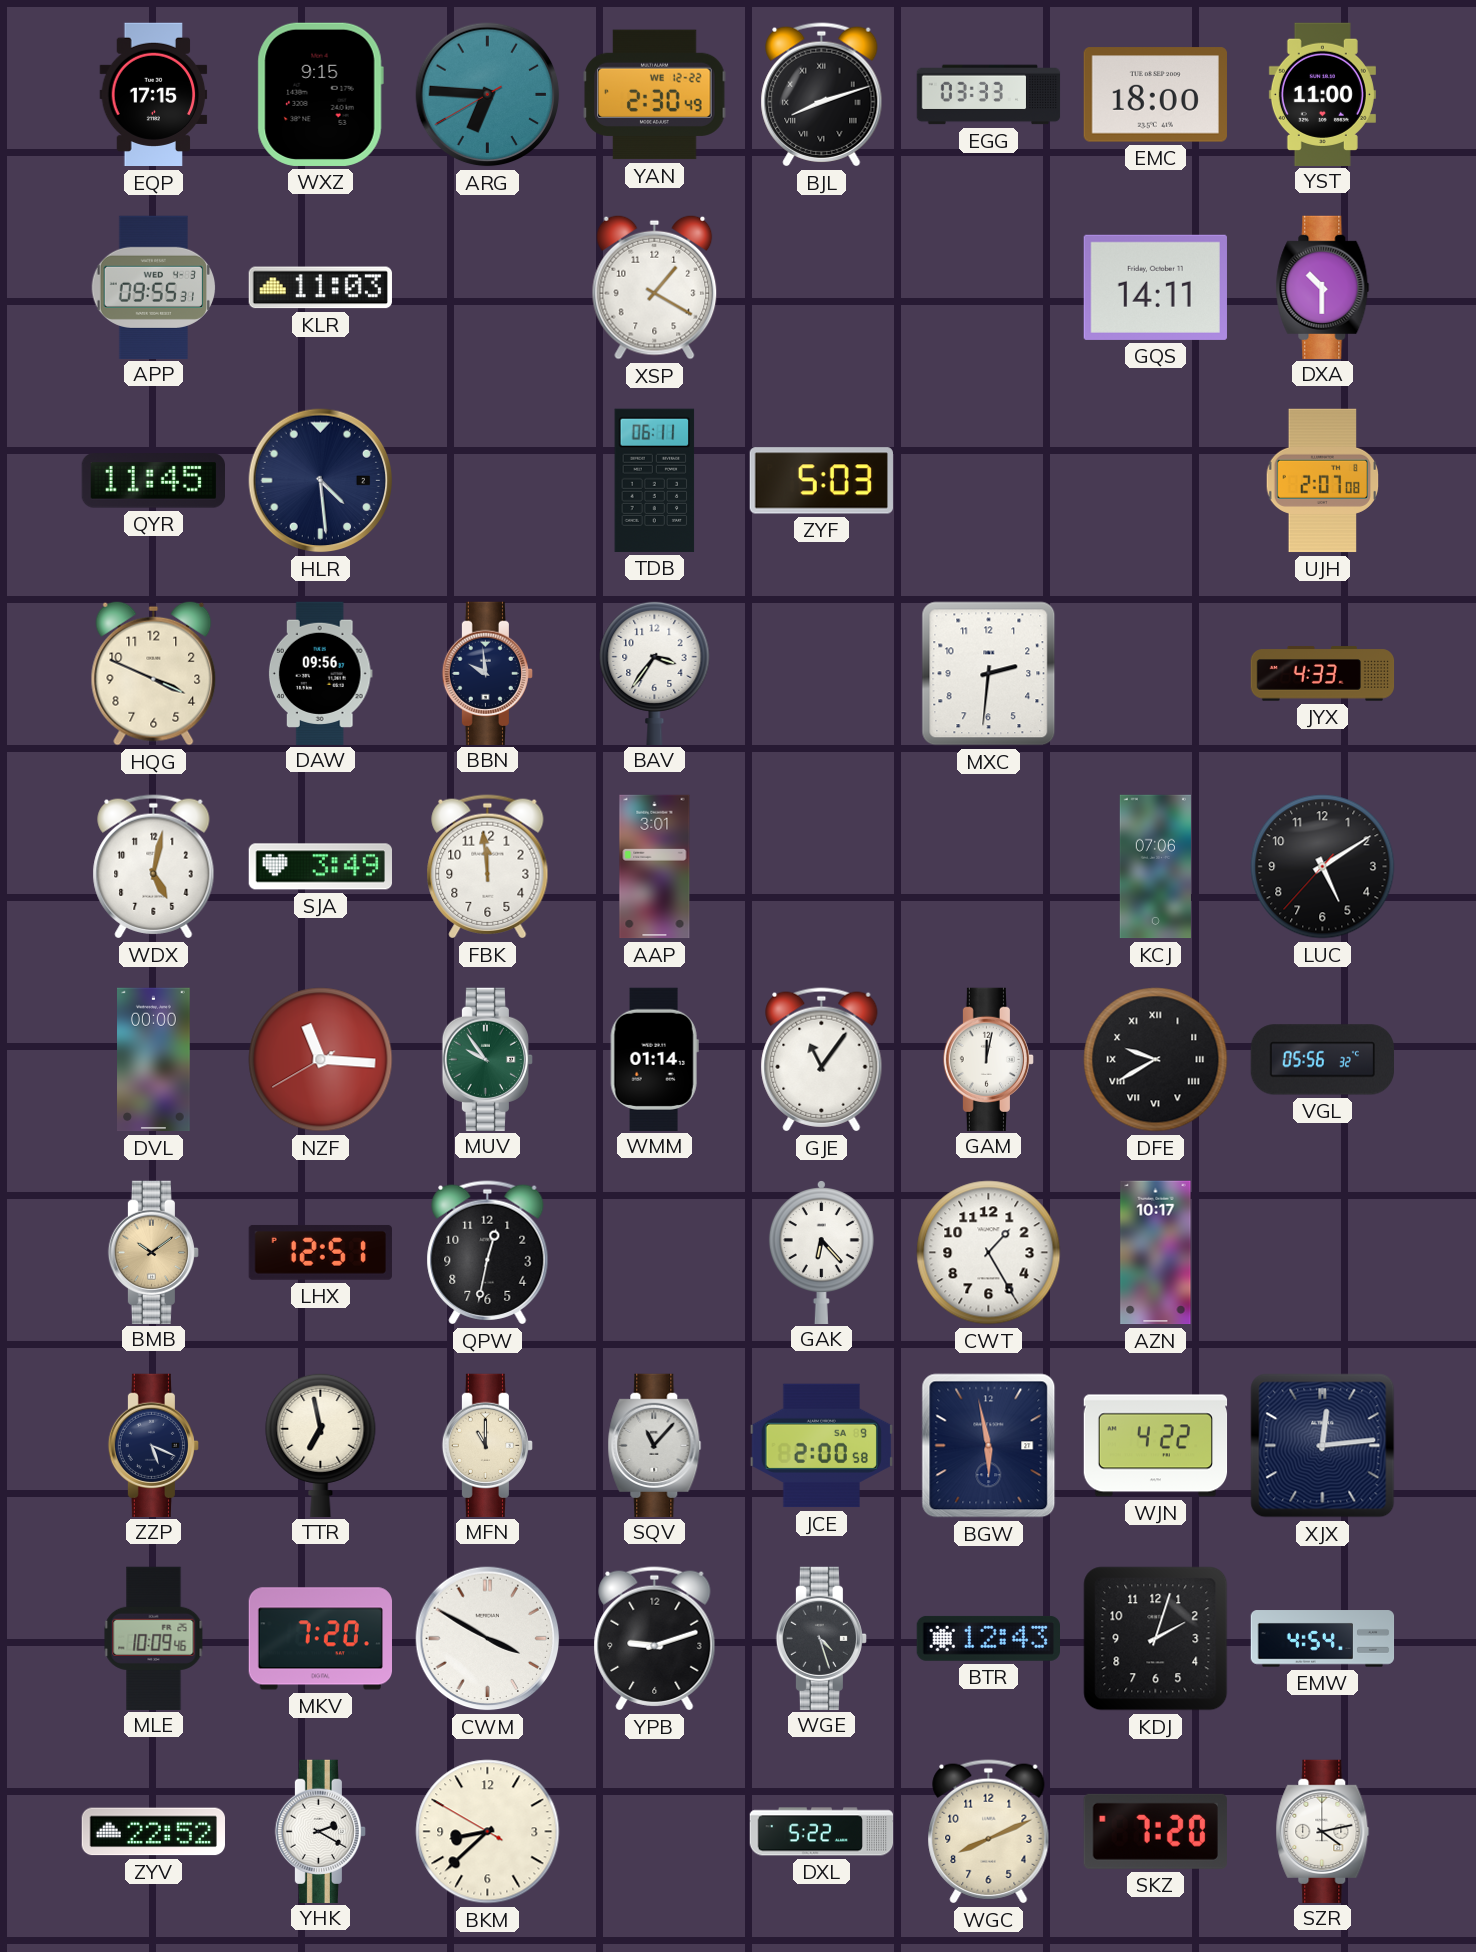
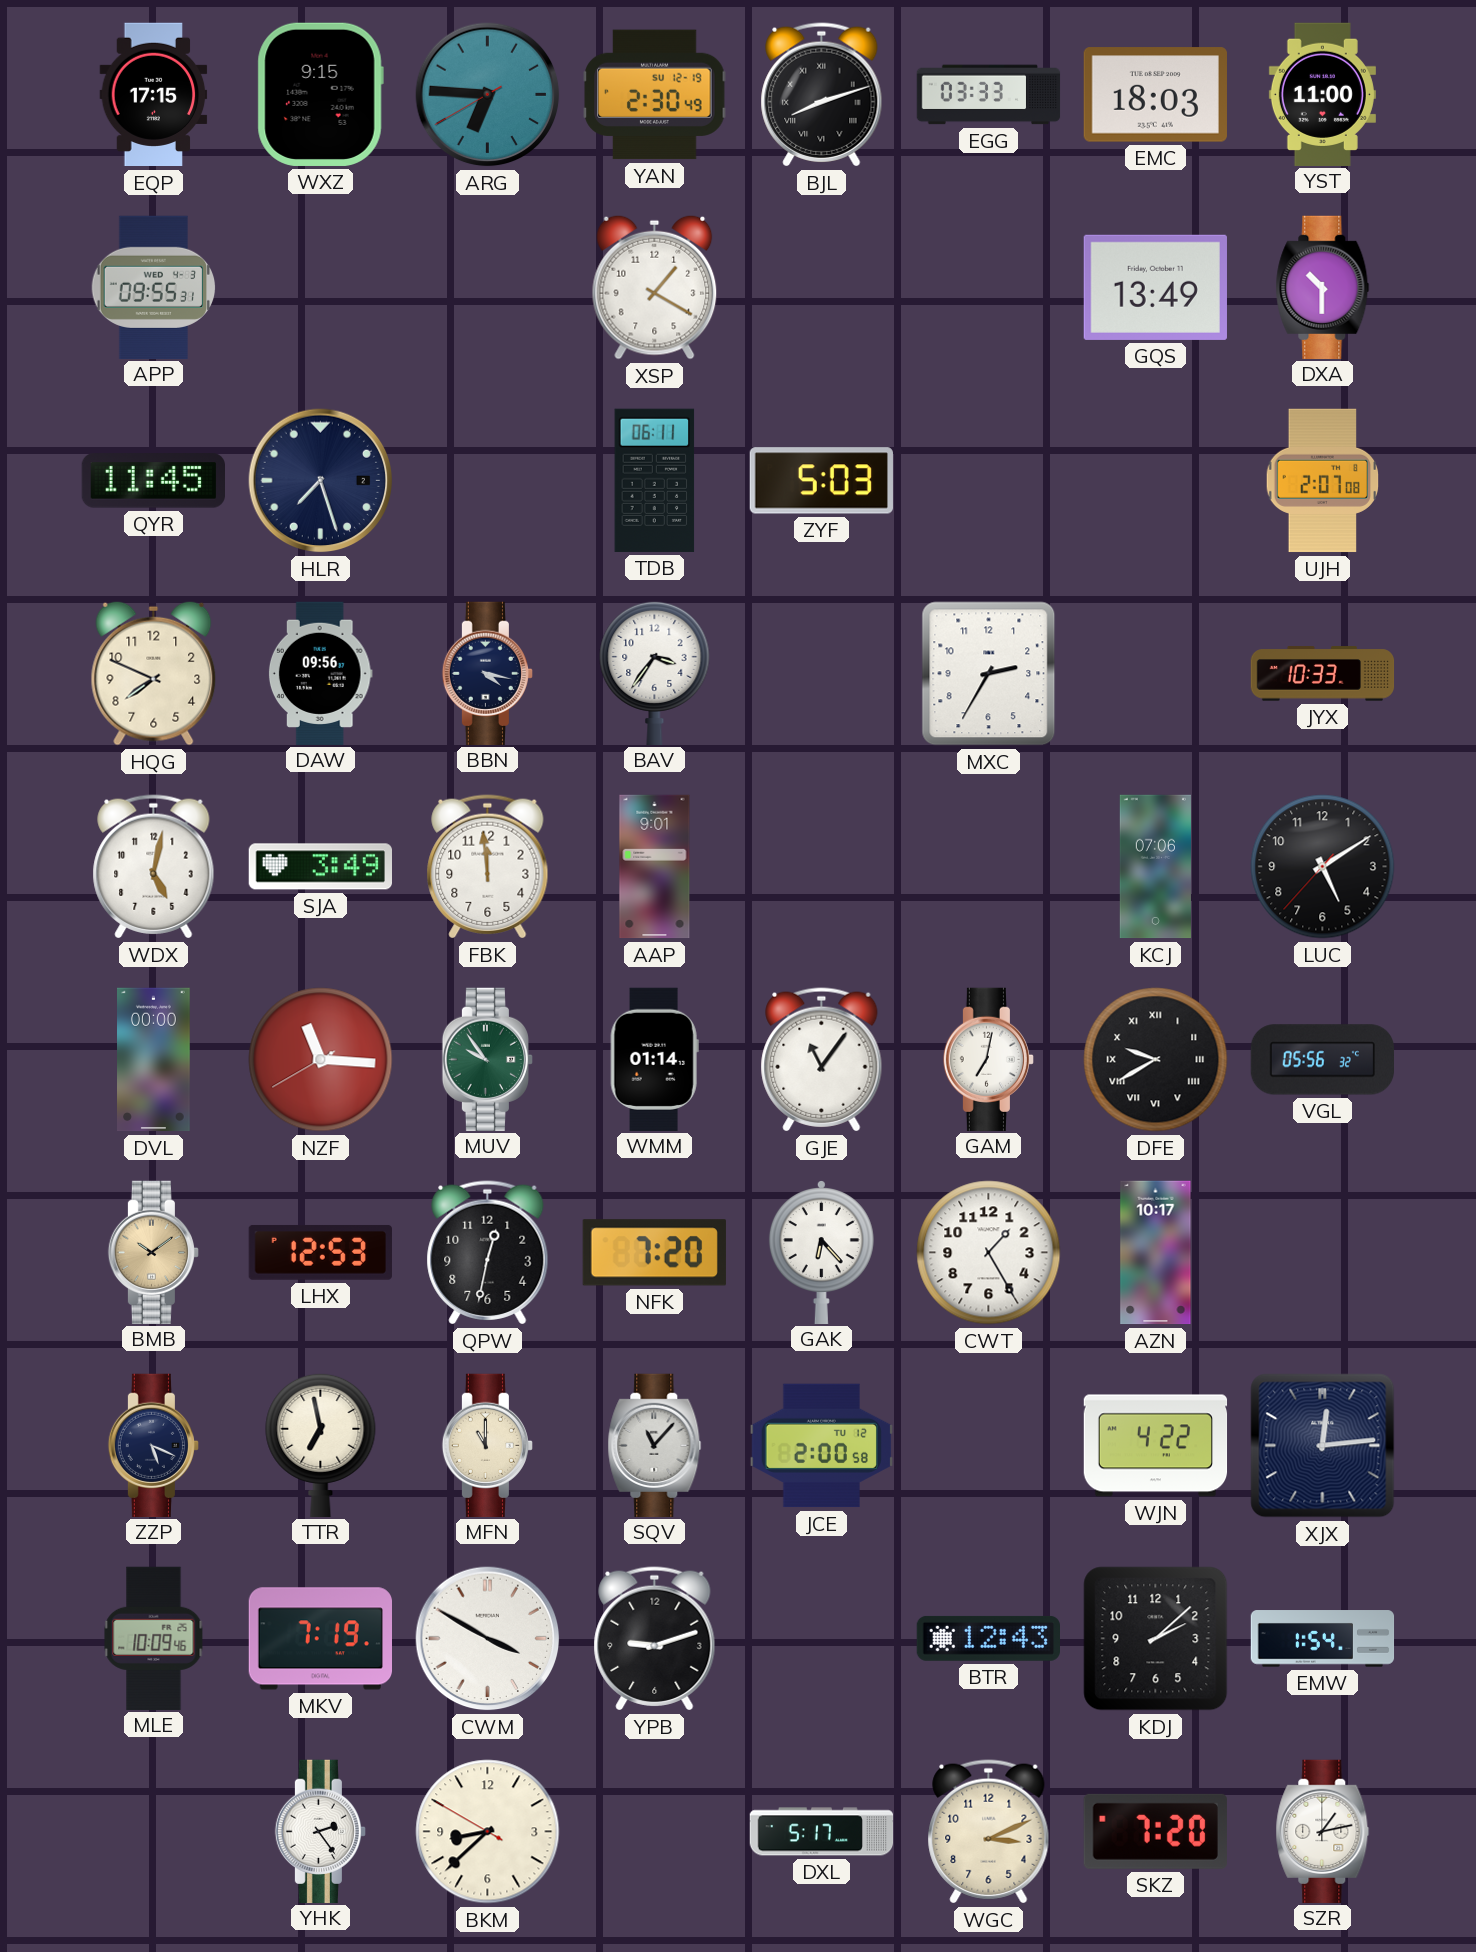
YAN date: WE 12-22 -> SU 12-19 (655, 95)
EMC: 18:00 -> 18:03 (1155, 95)
KLR: 11:03 -> none (320, 288)
GQS: 14:11 -> 13:49 (1155, 287)
HLR: 4:29 -> 7:27 (321, 481)
HQG: 3:49 -> 7:49 (154, 673)
BBN: 9:59 -> 4:17 (487, 673)
MXC: 2:31 -> 2:35 (989, 674)
JYX: 4:33 -> 10:33 (1323, 674)
AAP: 3:01 -> 9:01 (655, 867)
GAM: 12:02 -> 7:02 (988, 1059)
LHX: 12:51 -> 12:53 (320, 1252)
NFK: none -> 7:20 (654, 1253)
JCE date: SA 9 -> TU 12 (821, 1446)
BGW: 5:58 -> none (989, 1446)
MKV: 7:20 -> 7:19 (320, 1639)
WGE: 4:27 -> none (821, 1638)
KDJ: 2:03 -> 2:08 (1156, 1639)
EMW: 4:54 -> 1:54 (1323, 1639)
ZYV: 22:52 -> none (153, 1832)
YHK: 2:20 -> 2:24 (320, 1831)
DXL: 5:22 -> 5:17 (822, 1832)
WGC: 8:11 -> 3:11 (989, 1832)
SZR: 4:13 -> 1:13 (1323, 1831)
